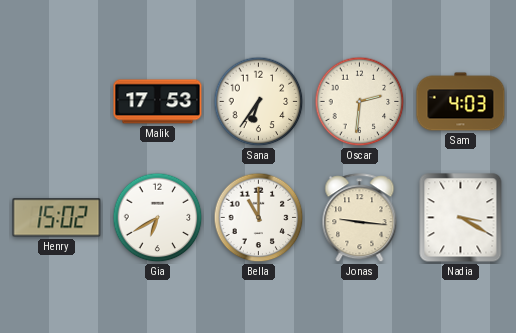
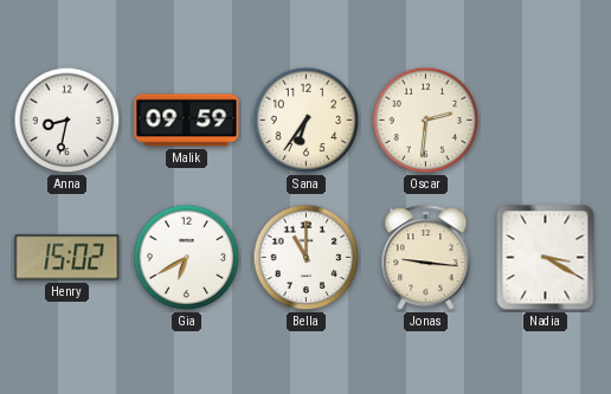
Anna: none -> 8:32 (67, 121)
Malik: 17:53 -> 09:59 (187, 121)
Sam: 4:03 -> none (461, 102)
